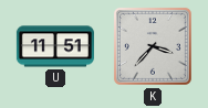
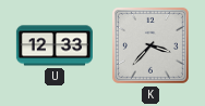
U: 11:51 -> 12:33 (55, 45)
